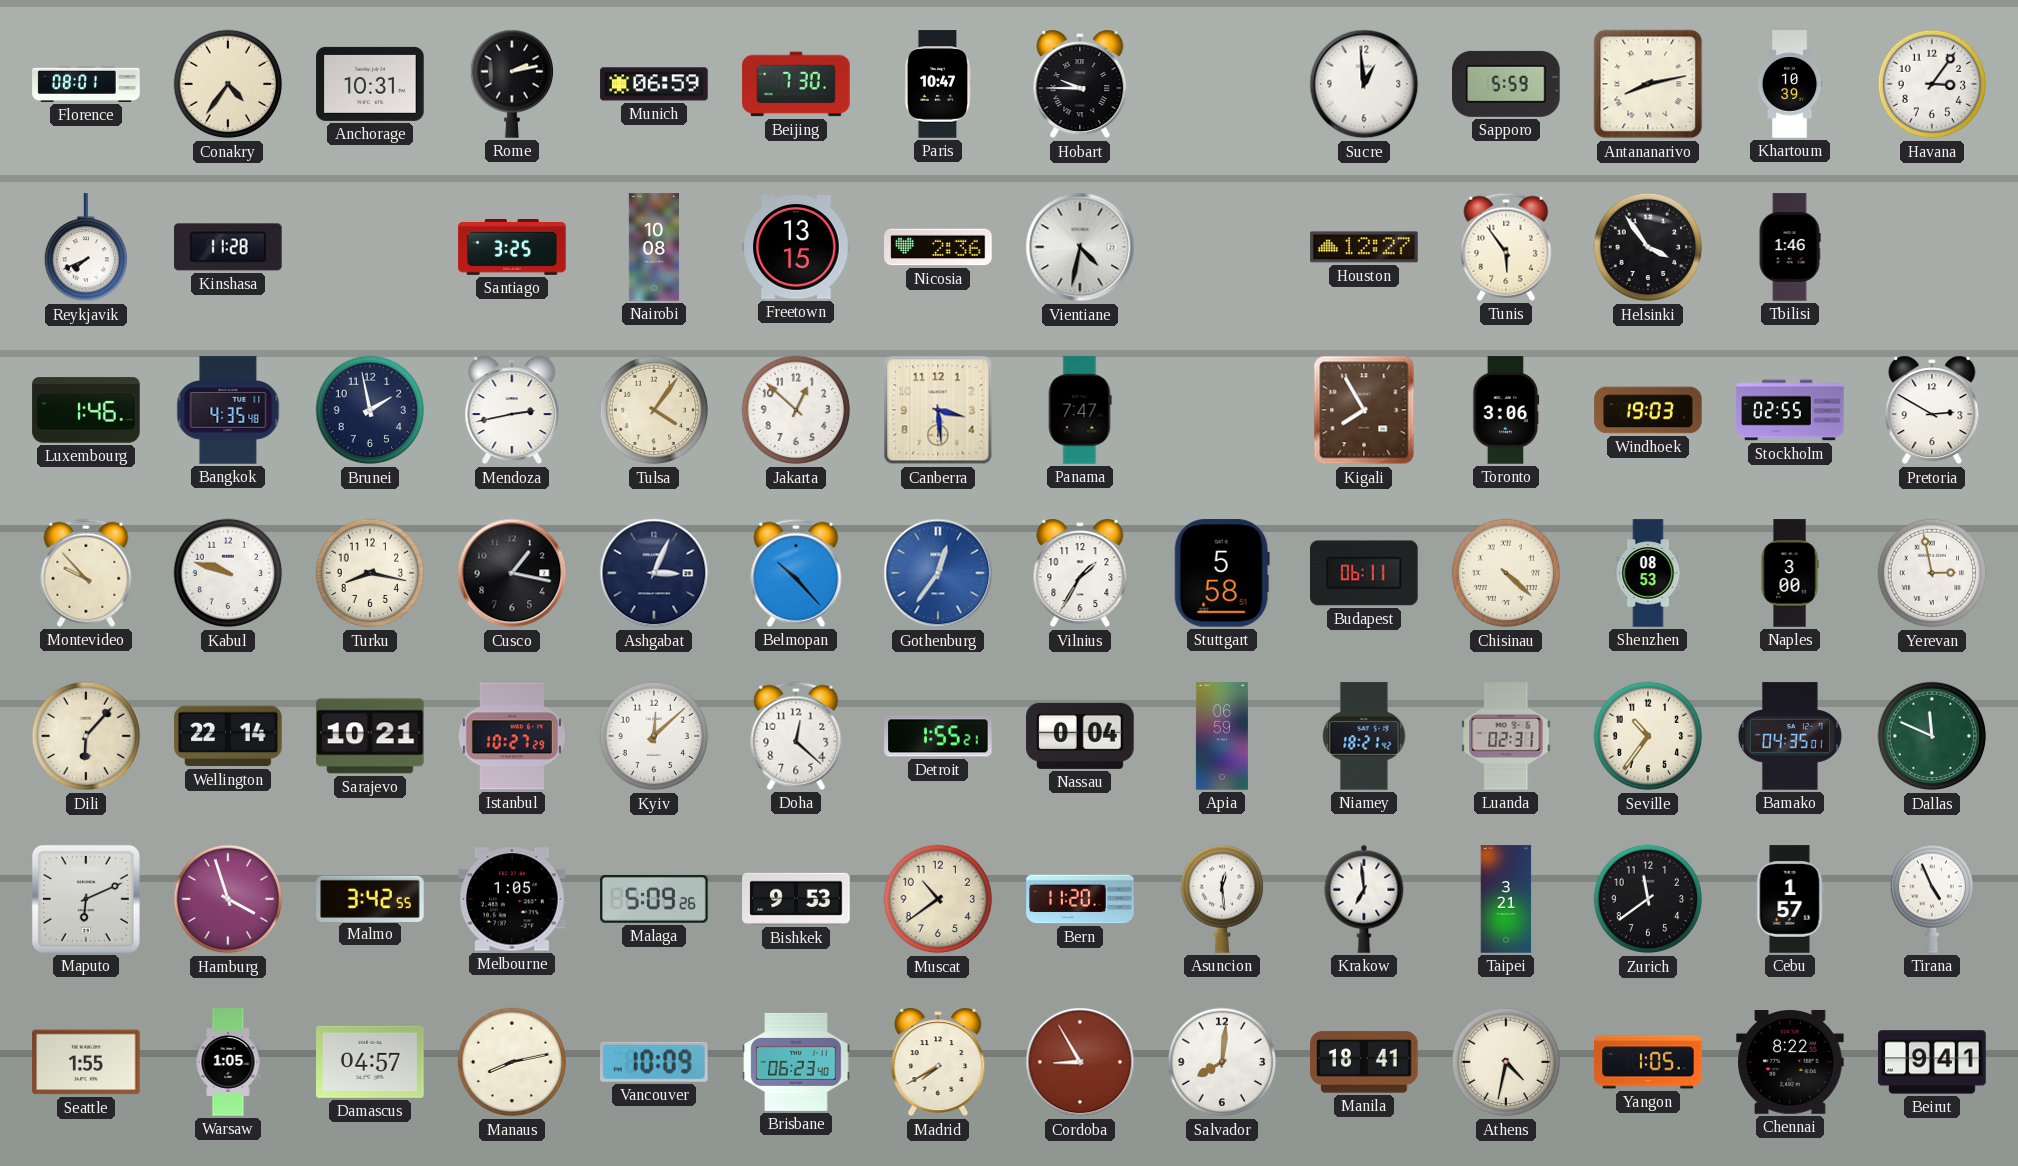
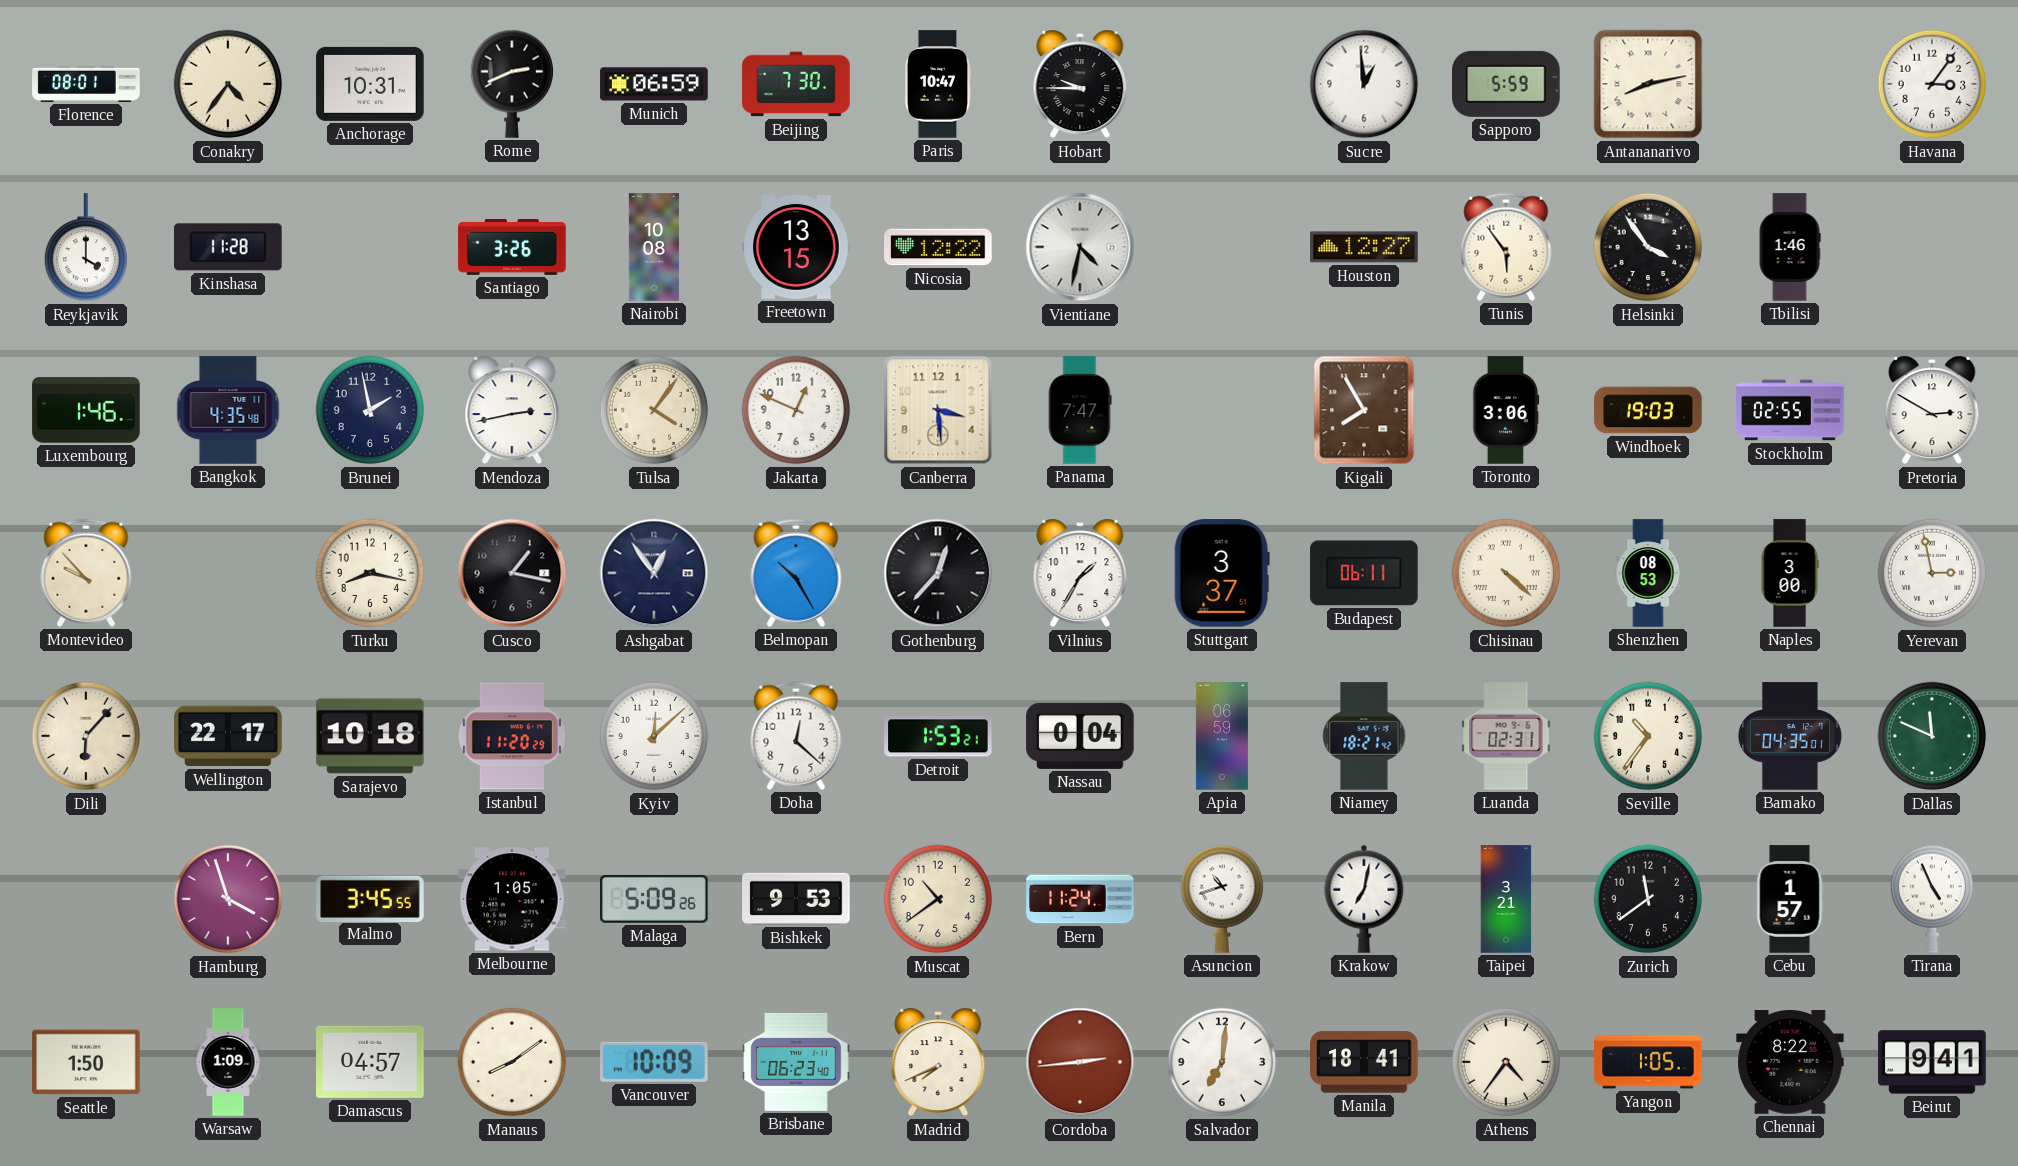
Rome: 2:13 -> 2:41 (511, 84)
Khartoum: 10:39 -> none (1790, 84)
Reykjavik: 7:41 -> 4:00 (85, 248)
Santiago: 3:25 -> 3:26 (512, 248)
Nicosia: 2:36 -> 12:22 (938, 247)
Jakarta: 12:52 -> 12:49 (796, 410)
Kabul: 9:48 -> none (228, 573)
Ashgabat: 3:04 -> 12:54 (654, 573)
Belmopan: 10:23 -> 10:25 (796, 573)
Gothenburg: 12:36 -> 12:37 (938, 573)
Gothenburg dial: blue -> black (938, 573)
Stuttgart: 5:58 -> 3:37 (1222, 573)
Wellington: 22:14 -> 22:17 (228, 736)
Sarajevo: 10:21 -> 10:18 (370, 736)
Istanbul: 10:27 -> 11:20 (512, 736)
Detroit: 1:55 -> 1:53 (938, 736)
Maputo: 6:11 -> none (86, 899)
Malmo: 3:42 -> 3:45 (370, 898)
Bern: 11:20 -> 11:24 (1080, 899)
Asuncion: 12:29 -> 10:42 (1221, 899)
Krakow: 6:59 -> 7:02 (1364, 899)
Seattle: 1:55 -> 1:50 (86, 1062)
Warsaw: 1:05 -> 1:09 (228, 1062)
Manaus: 8:13 -> 8:09 (512, 1062)
Madrid: 7:40 -> 7:41 (938, 1062)
Cordoba: 8:55 -> 2:44 (1080, 1062)
Salvador: 8:01 -> 7:01 (1222, 1062)
Athens: 4:32 -> 4:36 (1506, 1062)
